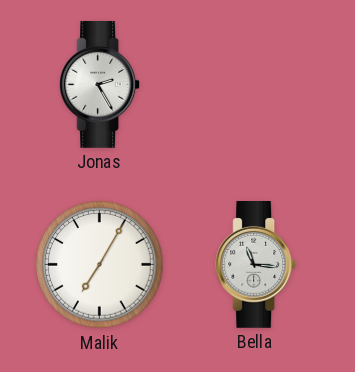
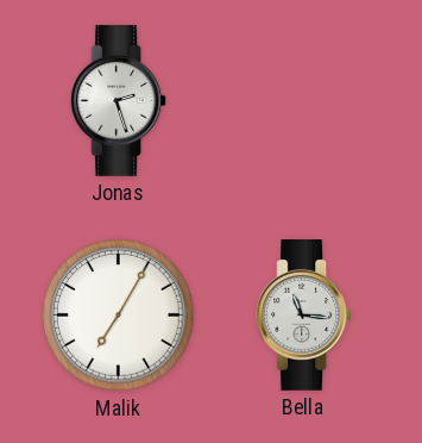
Jonas: 2:25 -> 2:27 (119, 101)
